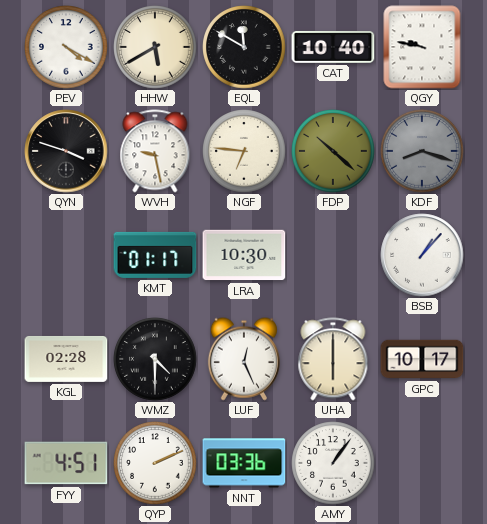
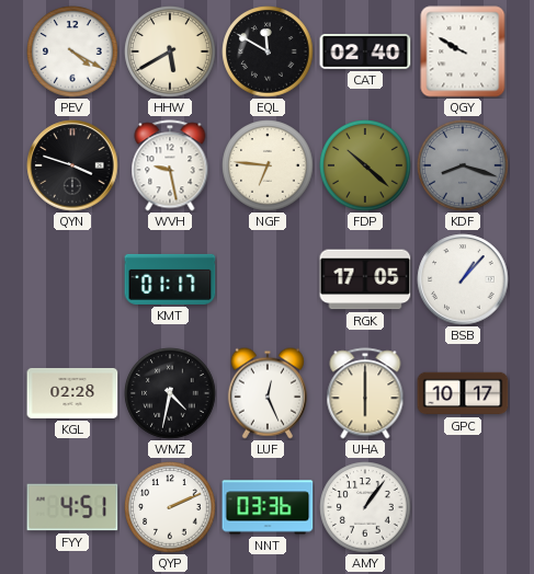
CAT: 10:40 -> 02:40 (365, 51)
QGY: 9:47 -> 9:50 (463, 51)
LRA: 10:30 -> none (244, 255)
RGK: none -> 17:05 (365, 279)
WMZ: 4:30 -> 4:32 (170, 393)
